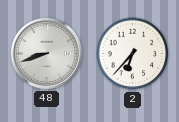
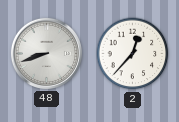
2: 6:37 -> 12:37 (133, 54)
